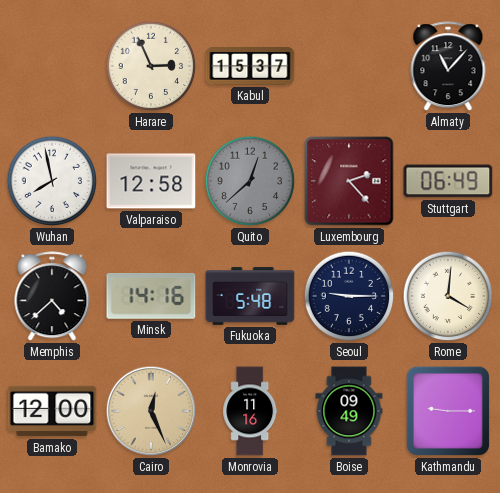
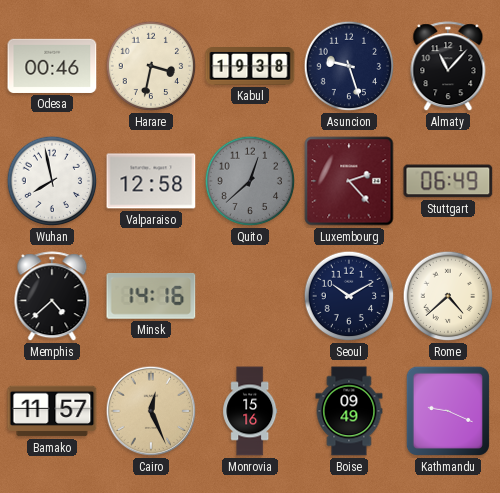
Odesa: none -> 00:46 (52, 66)
Harare: 2:56 -> 3:32 (151, 66)
Kabul: 15:37 -> 19:38 (250, 67)
Asuncion: none -> 9:27 (349, 66)
Fukuoka: 5:48 -> none (250, 296)
Seoul: 9:15 -> 10:10 (349, 296)
Rome: 4:01 -> 4:38 (448, 296)
Bamako: 12:00 -> 11:57 (52, 411)
Monrovia: 11:16 -> 15:16 (250, 411)
Kathmandu: 9:15 -> 9:19 (448, 411)
